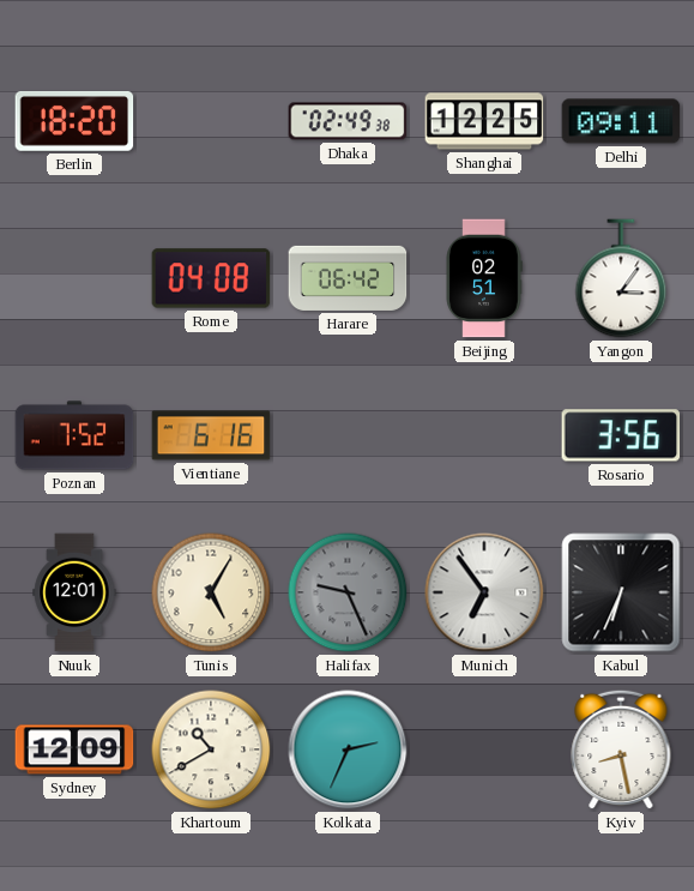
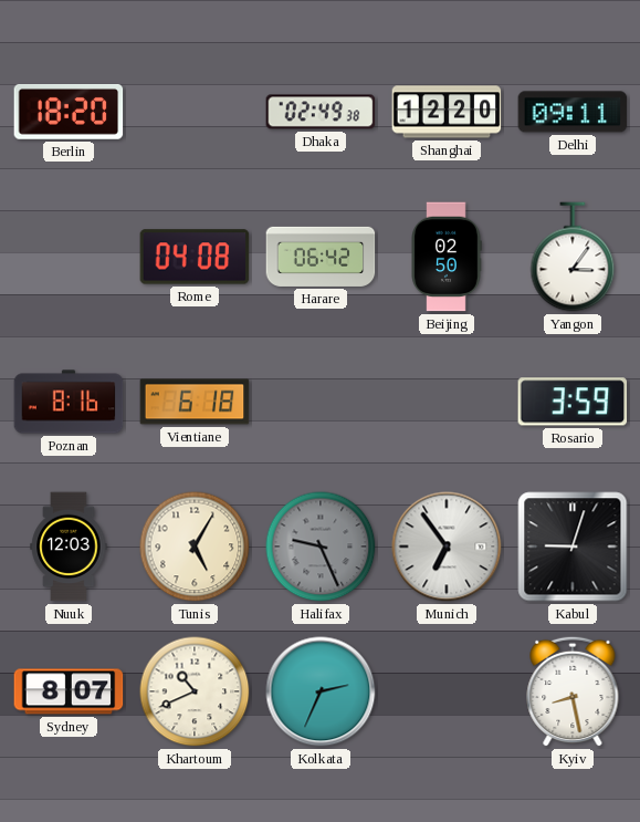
Shanghai: 12:25 -> 12:20 (447, 112)
Beijing: 02:51 -> 02:50 (447, 257)
Poznan: 7:52 -> 8:16 (69, 402)
Vientiane: 6:16 -> 6:18 (195, 402)
Rosario: 3:56 -> 3:59 (573, 402)
Nuuk: 12:01 -> 12:03 (69, 547)
Kabul: 6:34 -> 9:03 (573, 547)
Sydney: 12:09 -> 8:07 (69, 691)
Khartoum: 10:40 -> 10:41 (195, 691)
